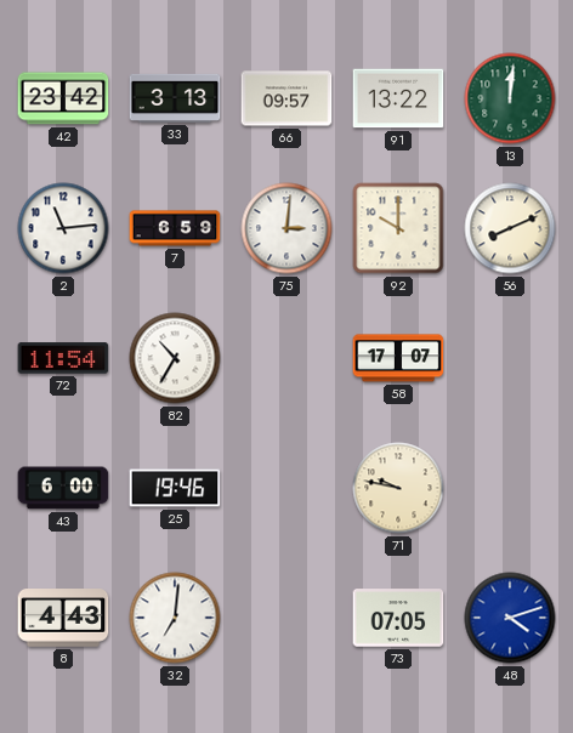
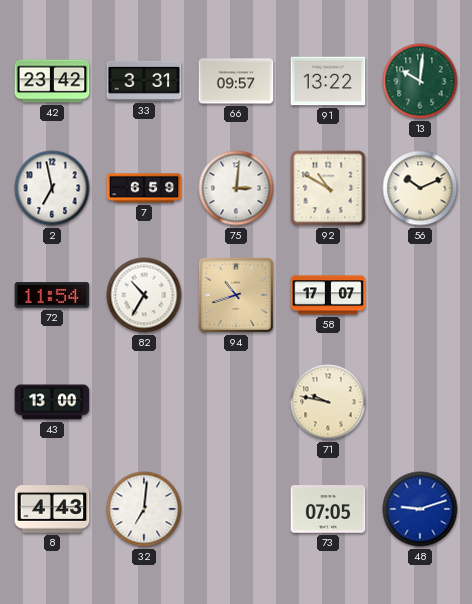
33: 3:13 -> 3:31 (144, 81)
13: 12:01 -> 10:01 (420, 81)
2: 11:14 -> 6:58 (52, 188)
92: 10:00 -> 10:50 (328, 188)
56: 8:11 -> 10:11 (420, 188)
94: none -> 10:42 (236, 295)
43: 6:00 -> 13:00 (52, 402)
25: 19:46 -> none (175, 488)
48: 4:12 -> 9:12 (420, 509)
